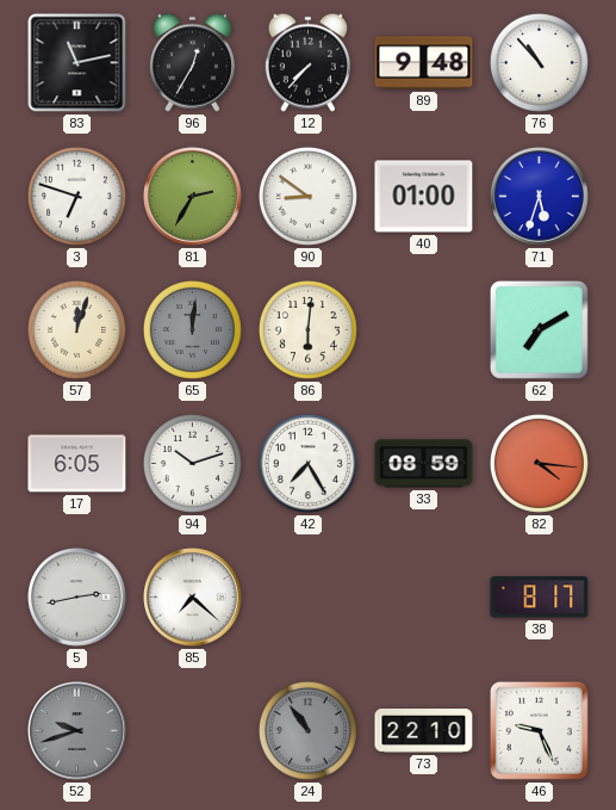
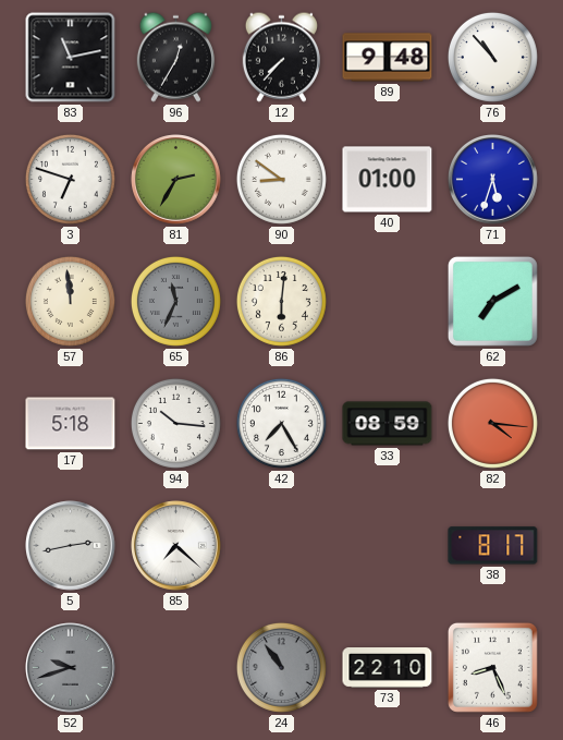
57: 12:03 -> 11:59 (70, 301)
65: 12:01 -> 11:34 (175, 301)
17: 6:05 -> 5:18 (71, 424)
94: 10:12 -> 10:16 (175, 423)
46: 9:26 -> 8:26 (492, 667)
